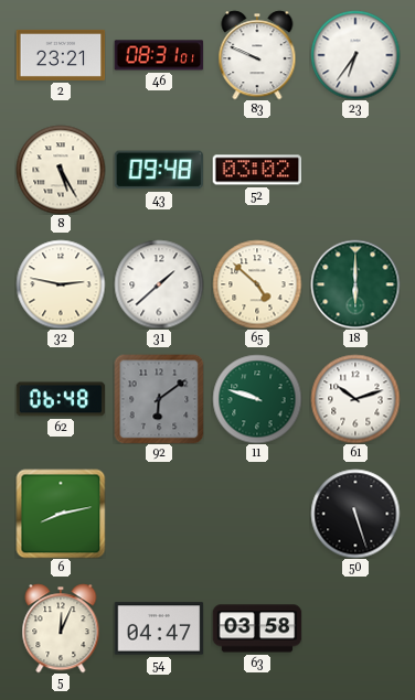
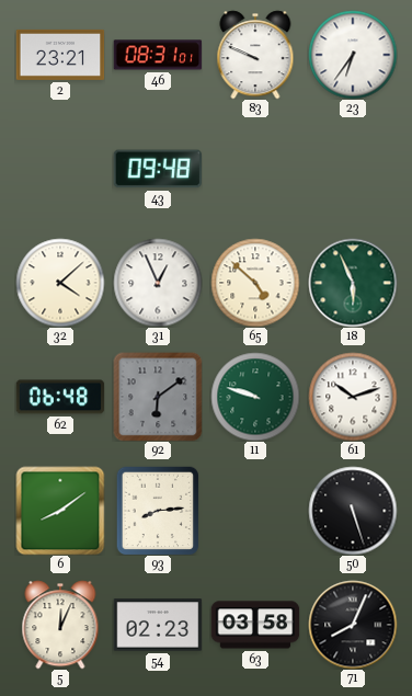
8: 5:25 -> none (61, 170)
52: 03:02 -> none (257, 170)
32: 2:47 -> 4:08 (60, 283)
31: 1:38 -> 12:56 (158, 283)
18: 6:00 -> 5:56 (353, 283)
6: 8:13 -> 8:09 (60, 511)
93: none -> 8:14 (158, 511)
54: 04:47 -> 02:23 (158, 625)
71: none -> 8:04 (353, 625)
